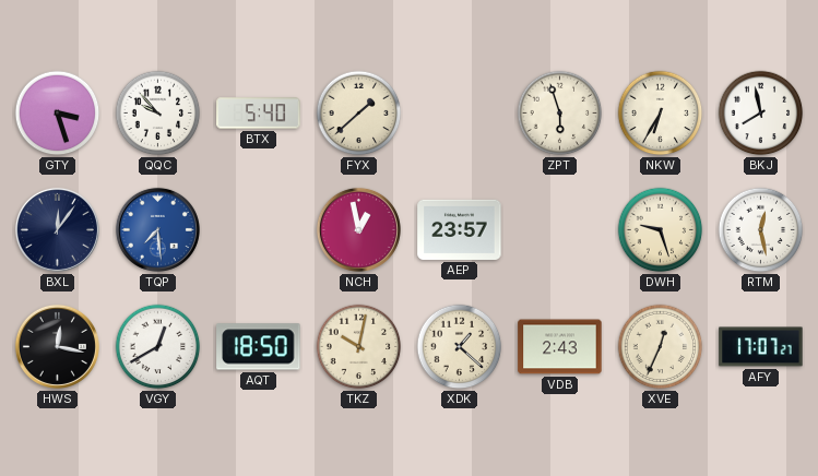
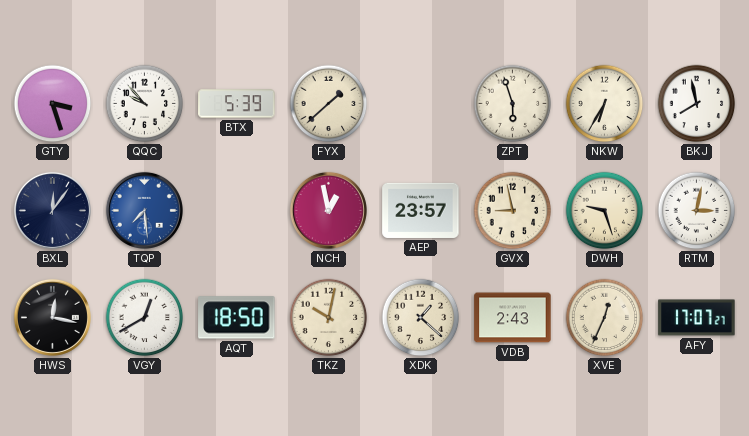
BTX: 5:40 -> 5:39 (237, 104)
GVX: none -> 8:58 (513, 211)
RTM: 12:28 -> 3:02 (697, 211)
